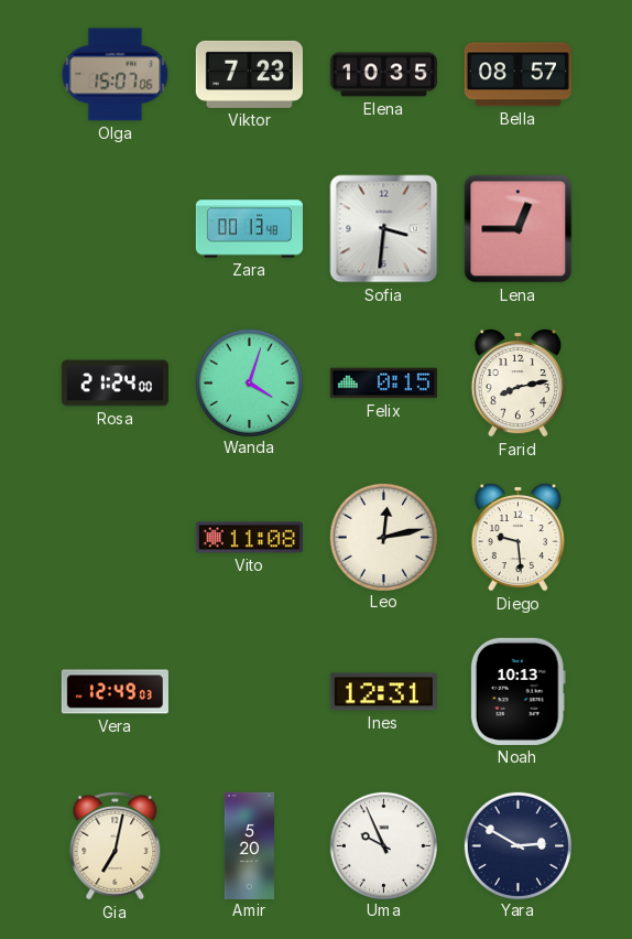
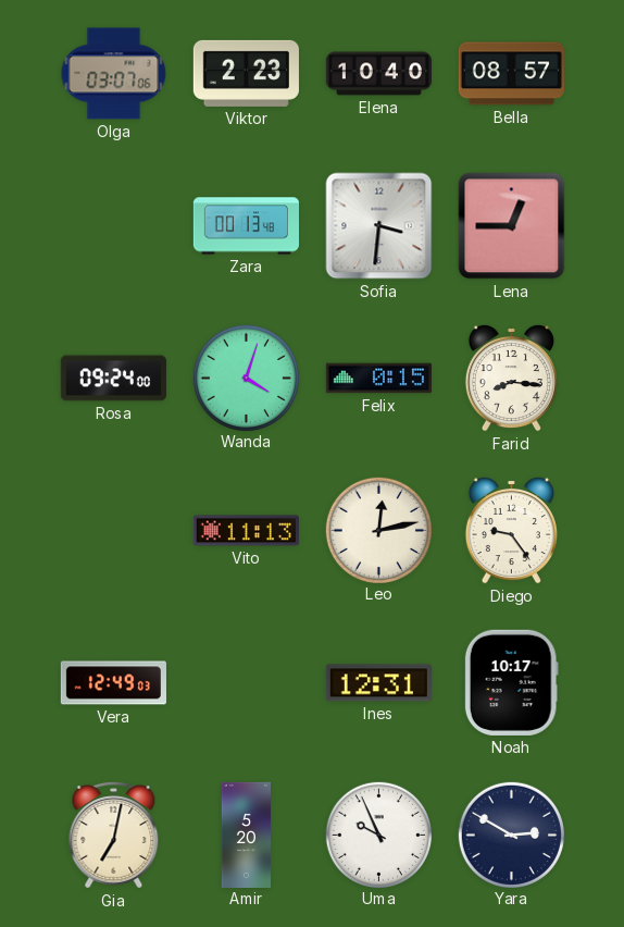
Olga: 15:07 -> 03:07 (114, 74)
Viktor: 7:23 -> 2:23 (246, 73)
Elena: 10:35 -> 10:40 (378, 74)
Rosa: 21:24 -> 09:24 (113, 379)
Farid: 8:13 -> 8:16 (511, 378)
Vito: 11:08 -> 11:13 (246, 531)
Diego: 9:29 -> 9:24 (511, 530)
Noah: 10:13 -> 10:17 (511, 682)
